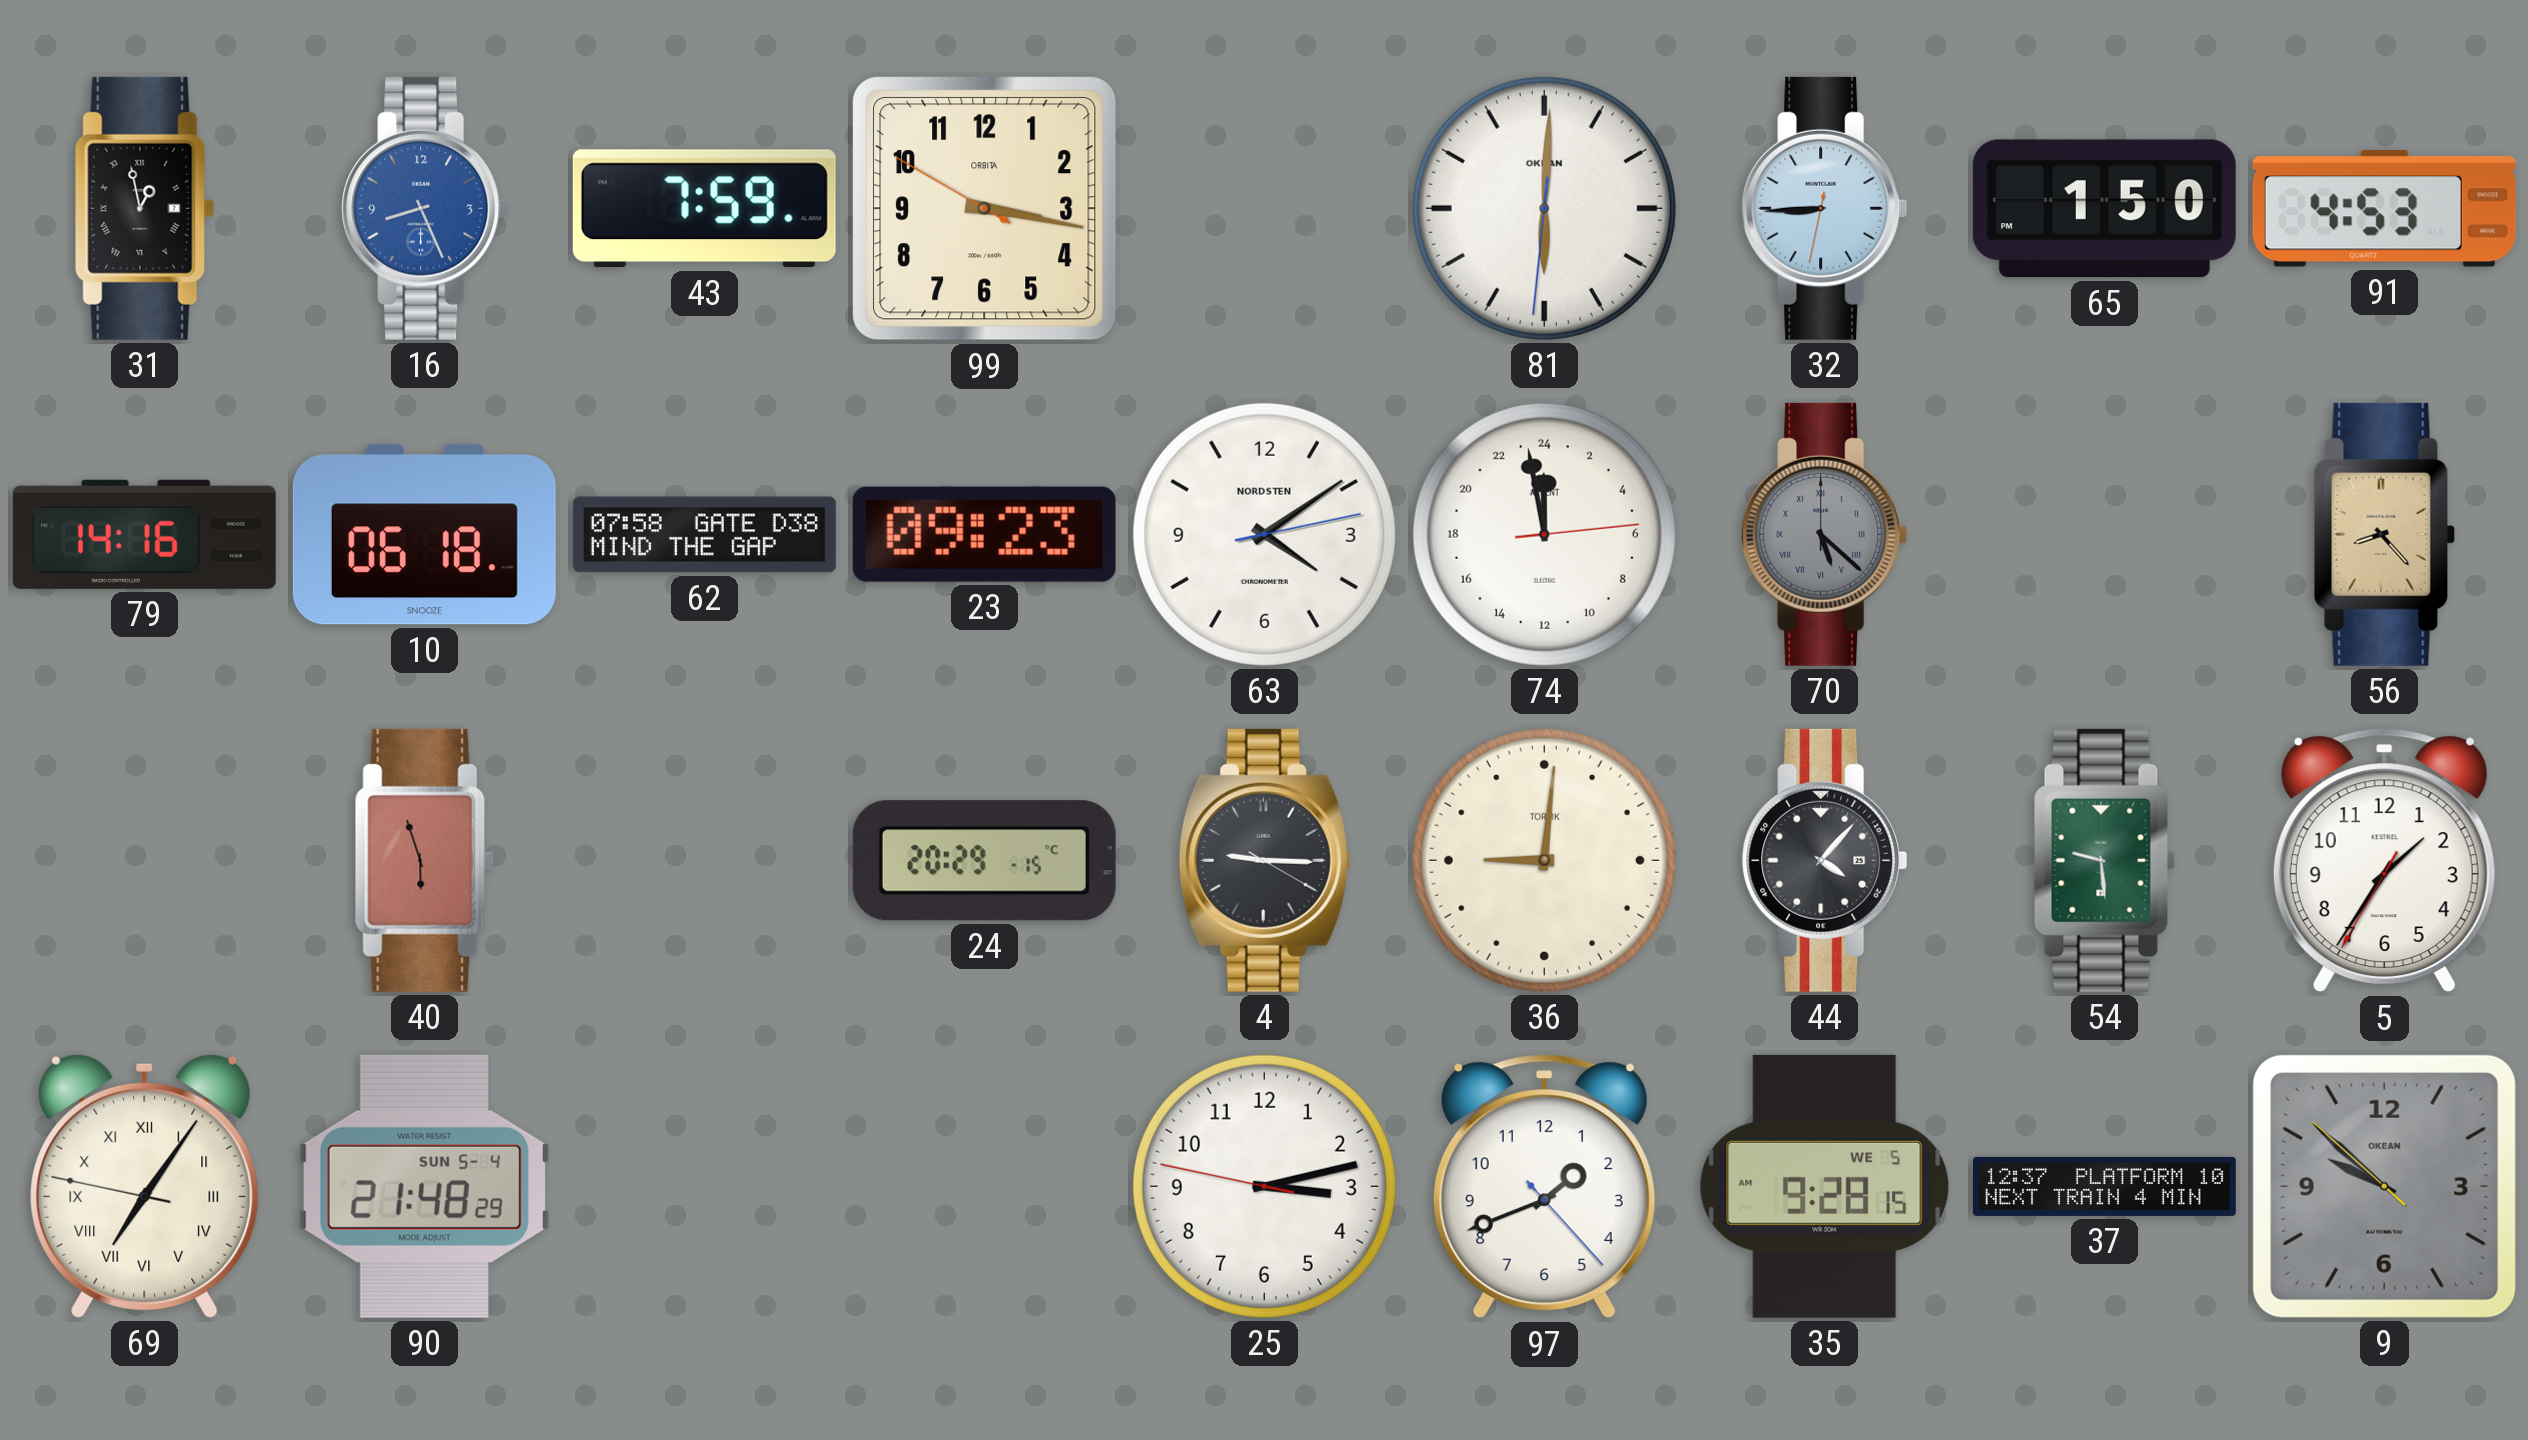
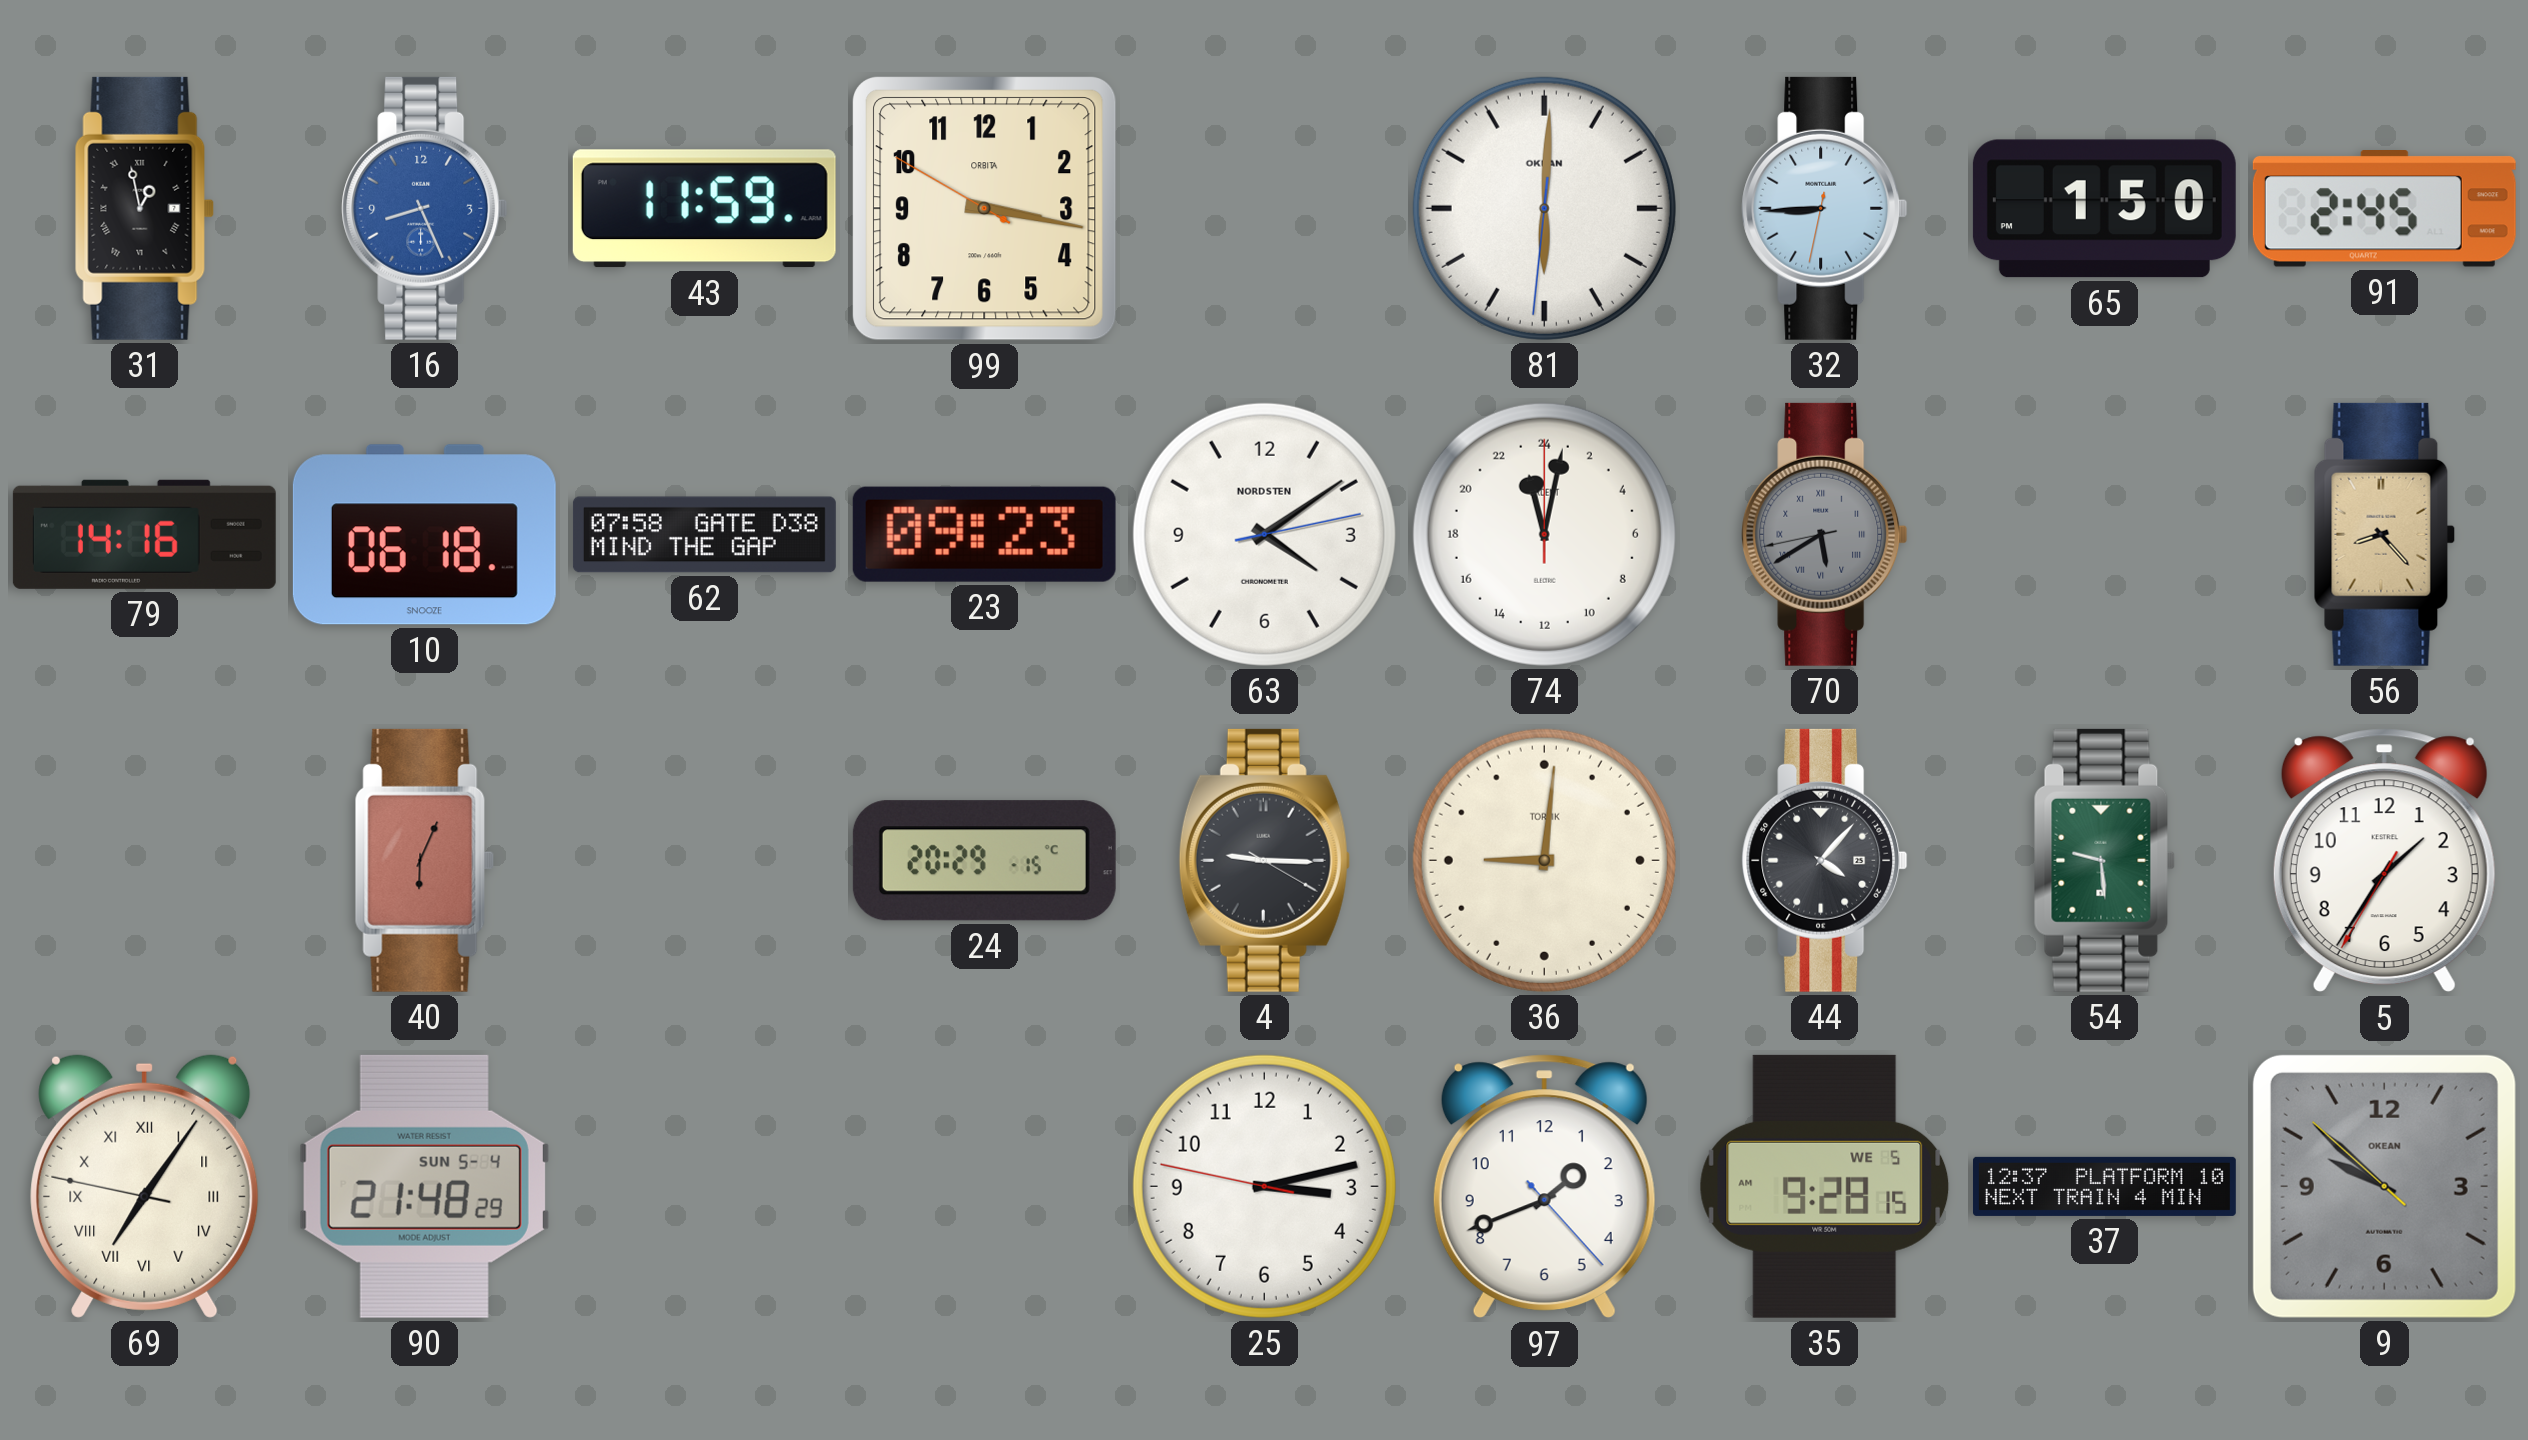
43: 7:59 -> 11:59 (704, 209)
91: 4:53 -> 2:45 (2384, 209)
74: 23:58 -> 23:02 (1544, 534)
70: 5:22 -> 5:39 (1825, 534)
40: 5:57 -> 6:04 (424, 860)
